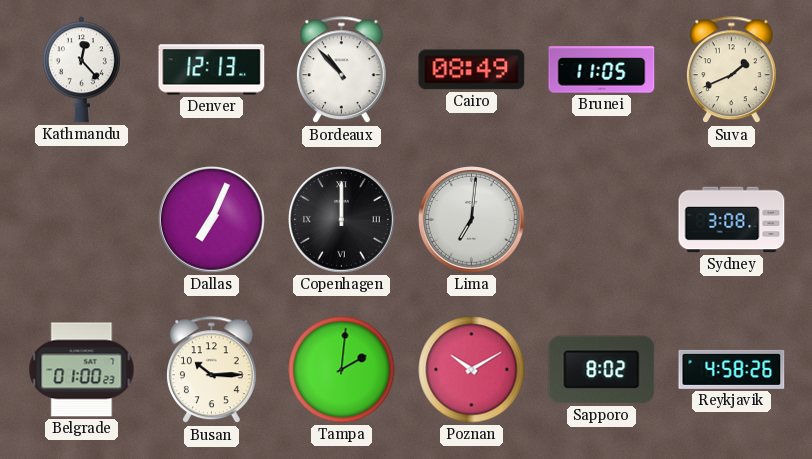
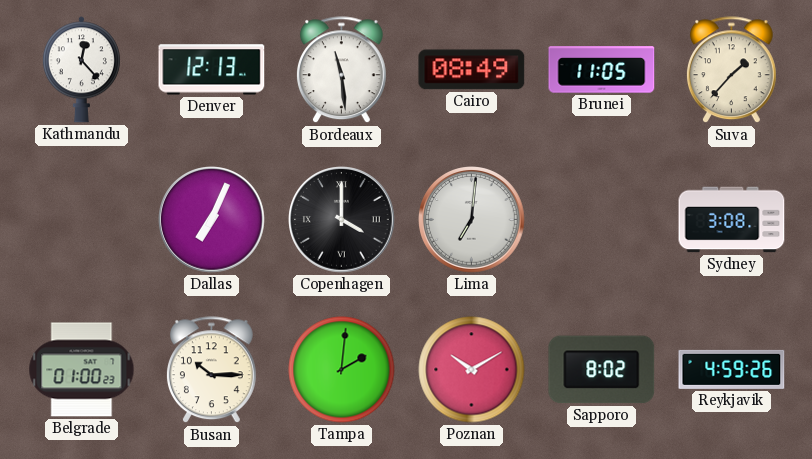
Bordeaux: 10:53 -> 11:29 (341, 70)
Suva: 1:41 -> 1:37 (731, 70)
Copenhagen: 12:00 -> 4:00 (342, 220)
Reykjavik: 4:58 -> 4:59 (732, 369)
